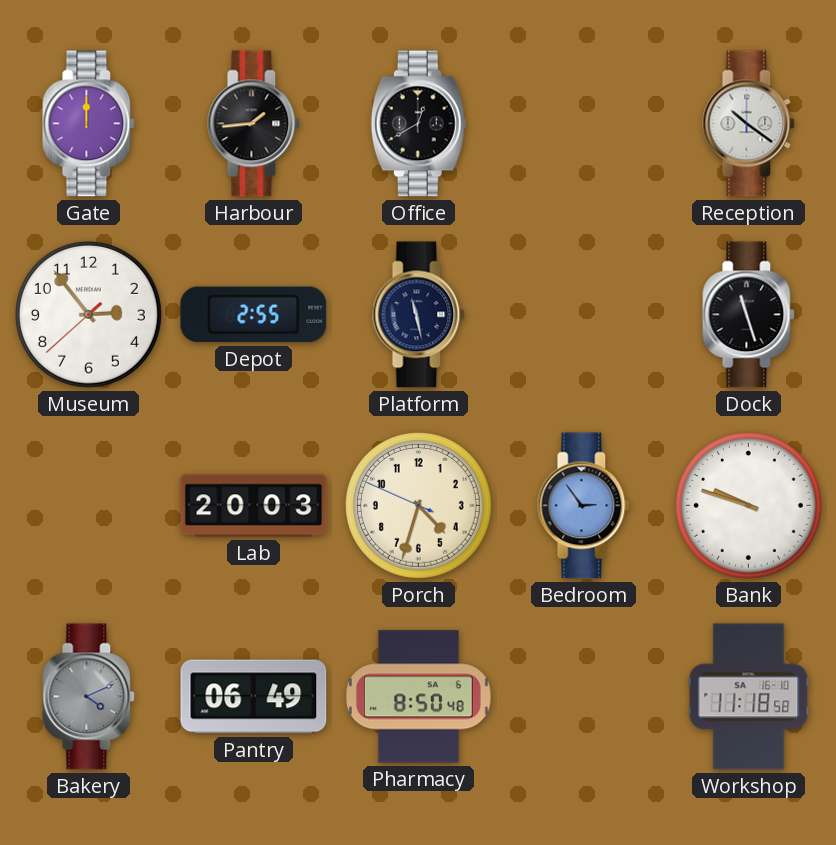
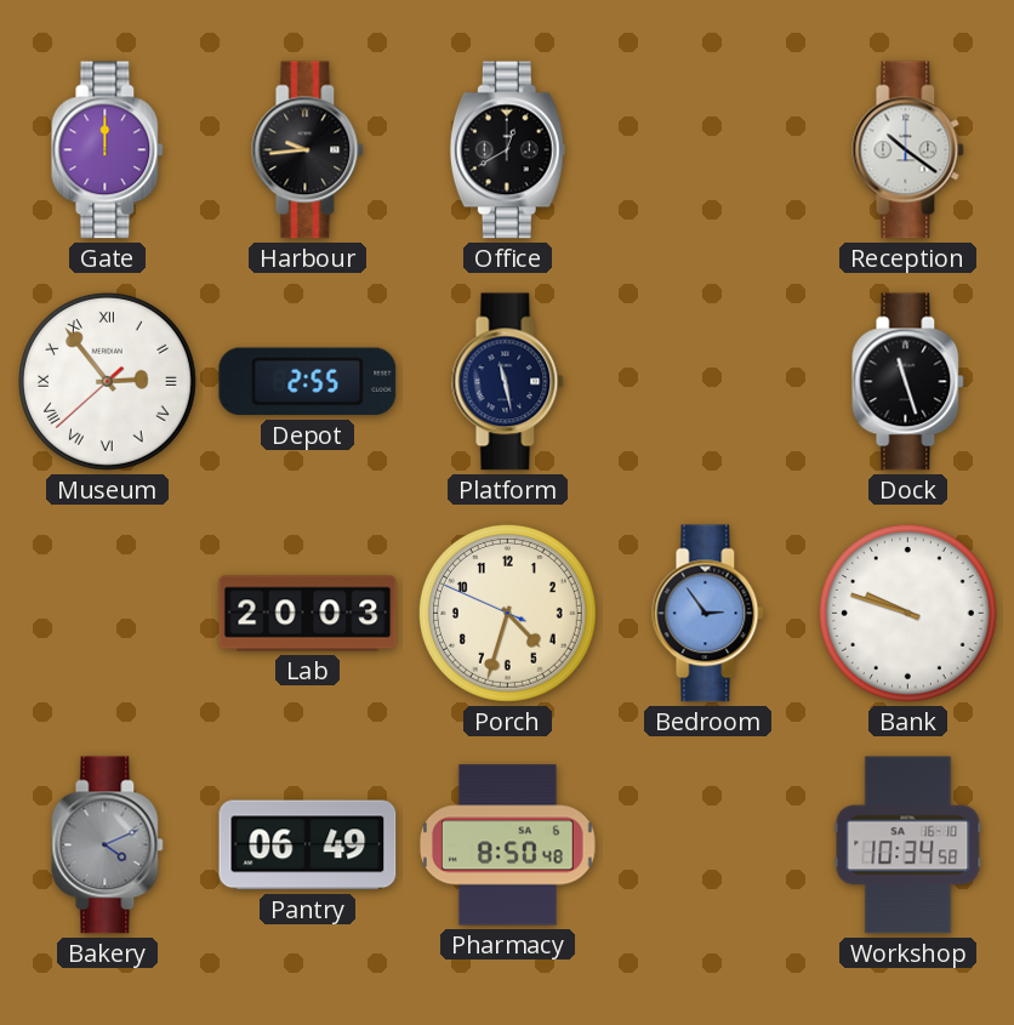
Harbour: 1:44 -> 9:44 (308, 150)
Museum numerals: Arabic -> Roman (107, 381)
Workshop: 11:18 -> 10:34 (908, 845)
